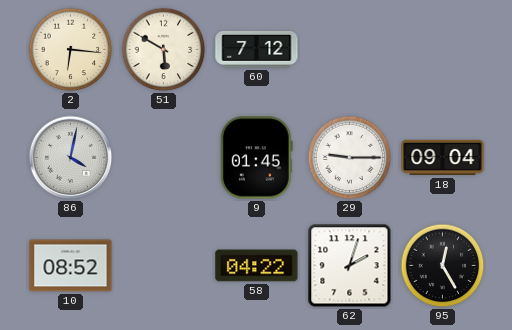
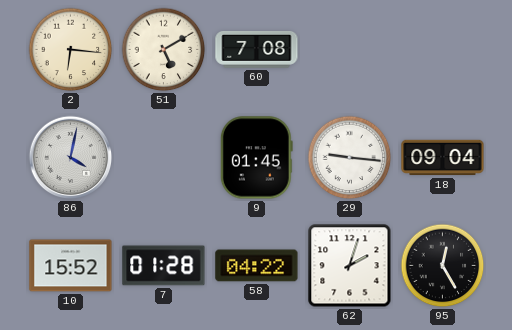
51: 5:50 -> 5:10 (164, 50)
60: 7:12 -> 7:08 (257, 49)
29: 9:15 -> 9:16 (350, 158)
10: 08:52 -> 15:52 (71, 266)
7: none -> 01:28 (164, 266)
